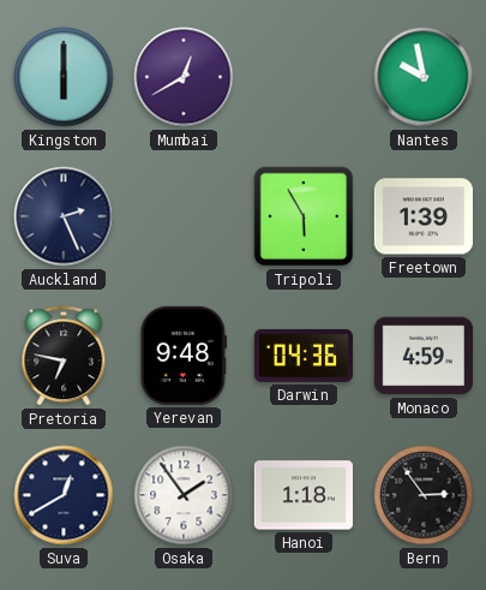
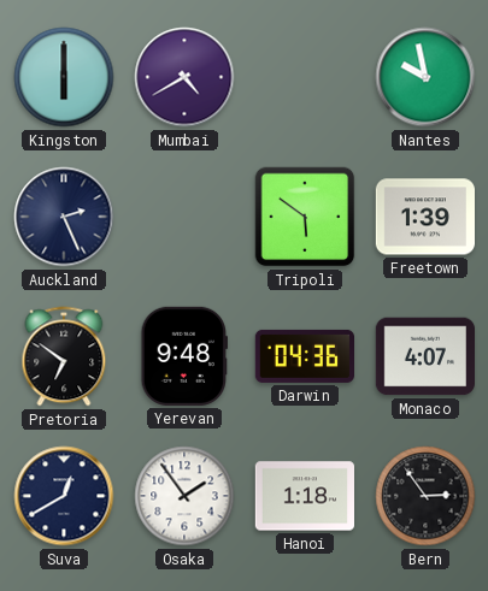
Mumbai: 12:40 -> 4:40 (184, 77)
Tripoli: 5:55 -> 5:51 (305, 217)
Pretoria: 6:47 -> 6:51 (64, 356)
Monaco: 4:59 -> 4:07 (424, 356)
